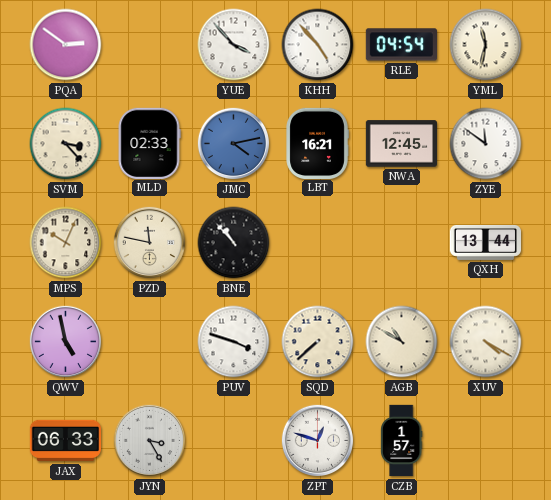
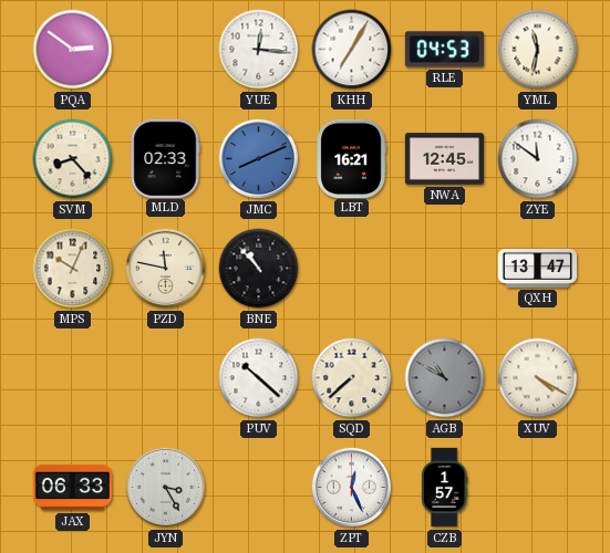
YUE: 3:53 -> 12:16 (259, 50)
KHH: 4:53 -> 7:05 (352, 50)
RLE: 04:54 -> 04:53 (444, 50)
SVM: 3:23 -> 8:23 (73, 159)
JMC: 4:13 -> 8:11 (259, 159)
QXH: 13:44 -> 13:47 (538, 268)
QWV: 4:58 -> none (66, 342)
PUV: 3:48 -> 10:22 (259, 378)
AGB dial: cream -> grey (445, 378)
ZPT: 12:48 -> 12:26 (352, 488)
